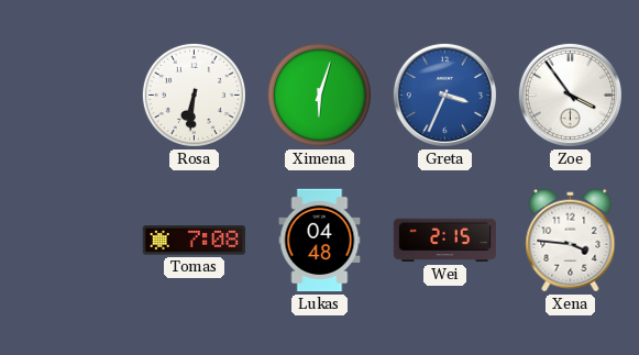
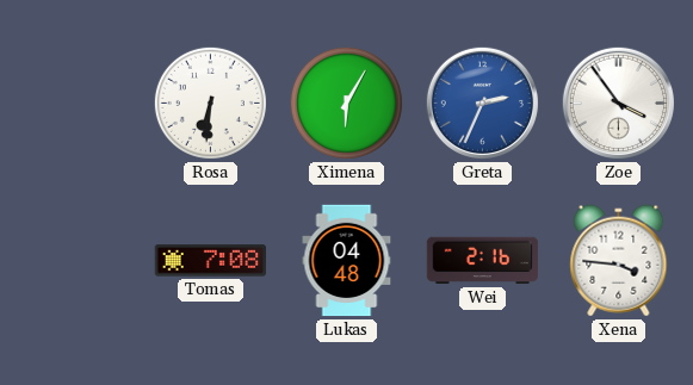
Ximena: 6:03 -> 6:05 (346, 103)
Greta: 3:34 -> 2:34 (482, 103)
Wei: 2:15 -> 2:16 (483, 261)
